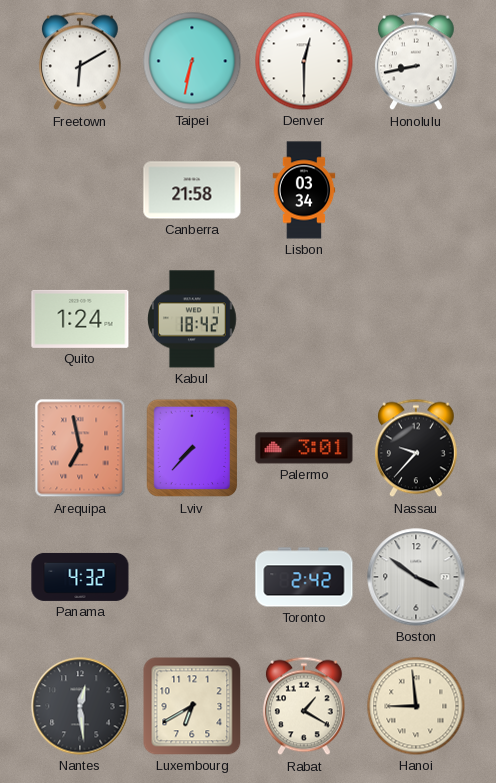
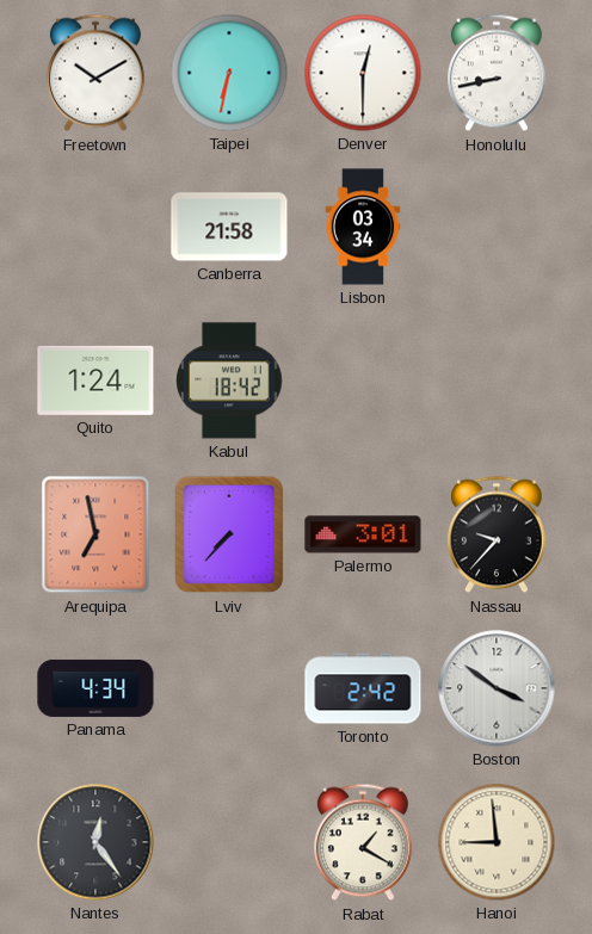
Freetown: 6:10 -> 10:10 (95, 73)
Panama: 4:32 -> 4:34 (95, 688)
Nantes: 12:29 -> 12:24 (95, 842)
Luxembourg: 6:40 -> none (192, 706)
